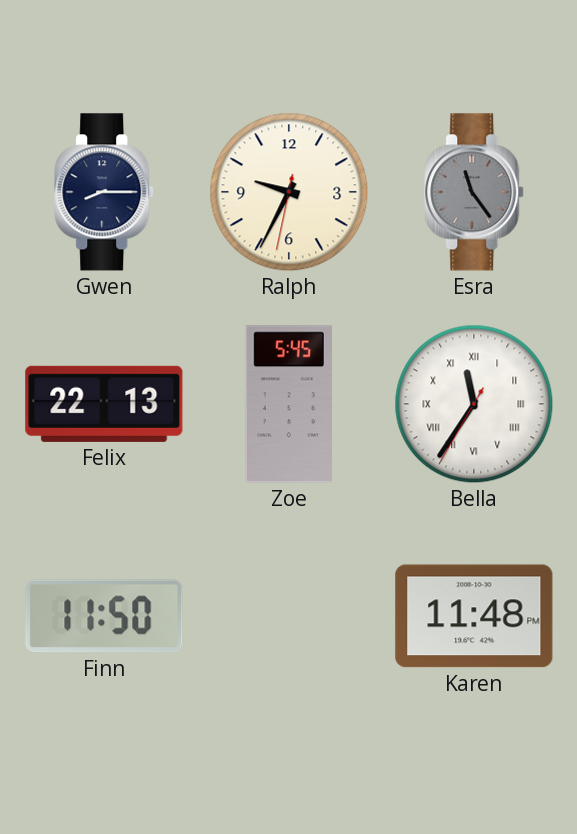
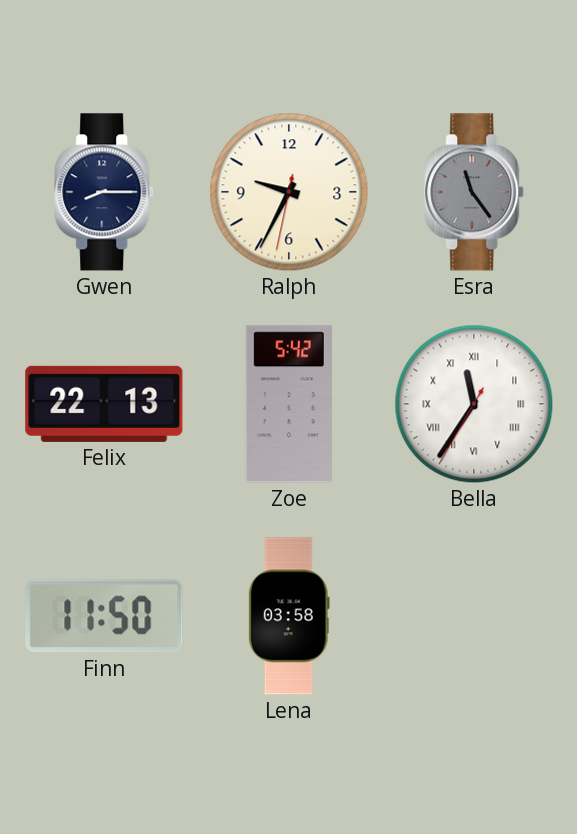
Zoe: 5:45 -> 5:42 (289, 404)
Lena: none -> 03:58 (289, 616)
Karen: 11:48 -> none (474, 616)
